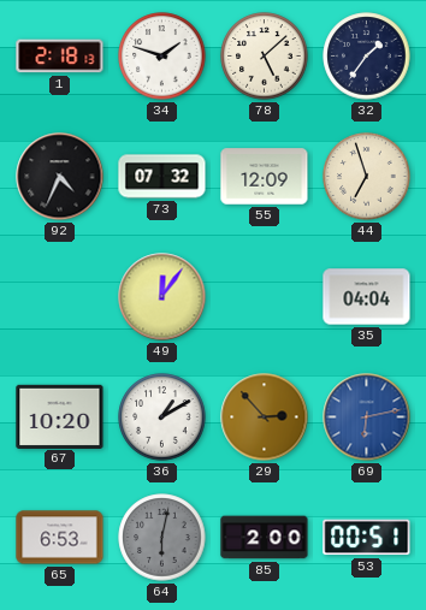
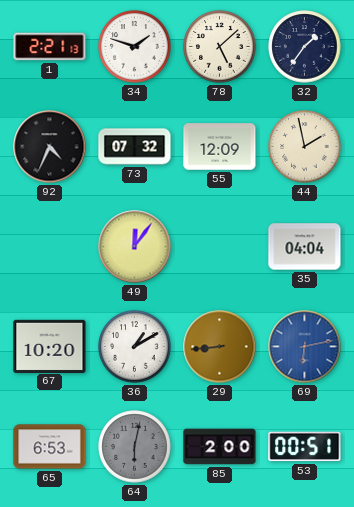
1: 2:18 -> 2:21 (50, 47)
44: 6:57 -> 1:58 (305, 147)
29: 2:53 -> 8:44 (220, 347)
